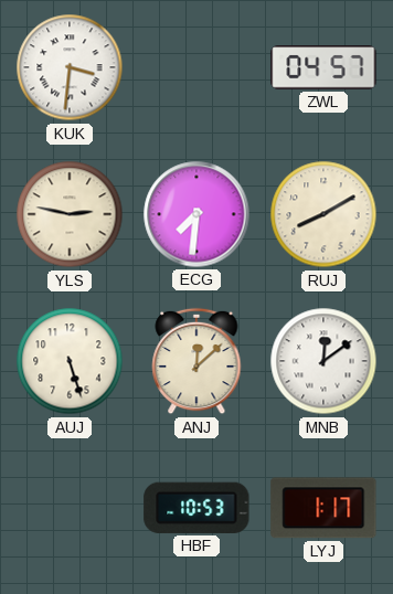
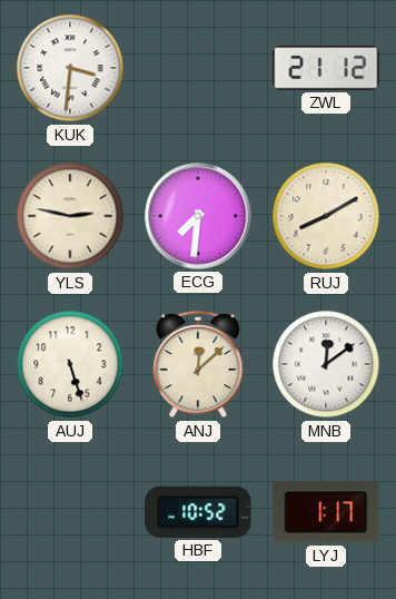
ZWL: 04:57 -> 21:12 (326, 68)
HBF: 10:53 -> 10:52 (198, 512)
